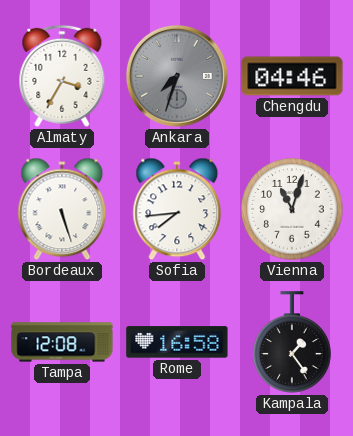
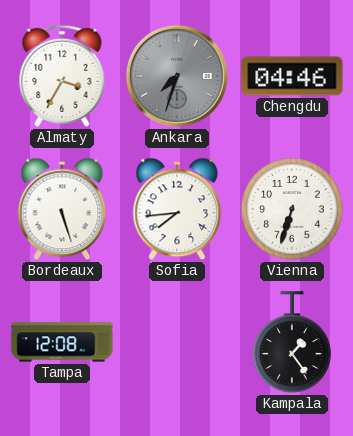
Vienna: 11:03 -> 6:33 (292, 209)
Rome: 16:58 -> none (177, 342)
